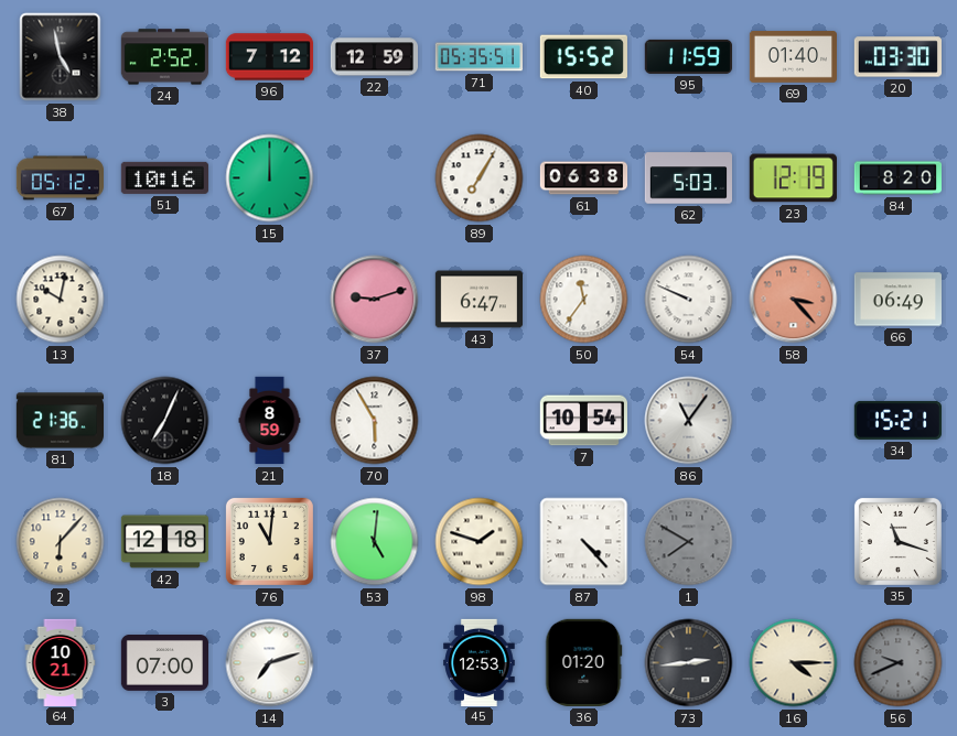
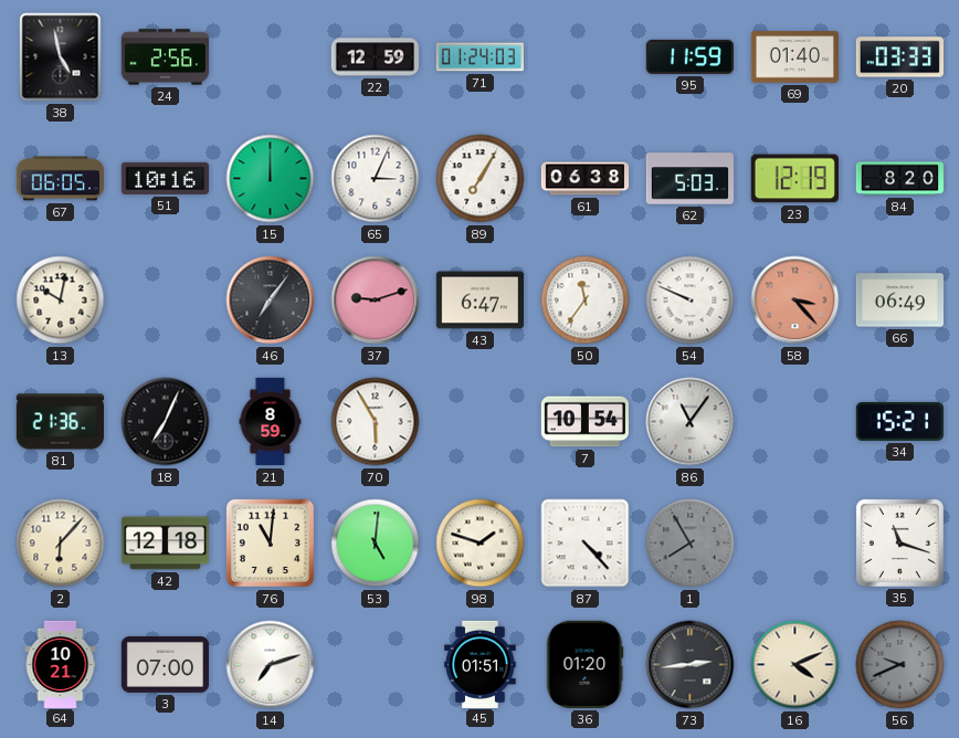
24: 2:52 -> 2:56 (165, 57)
96: 7:12 -> none (269, 57)
71: 05:35 -> 01:24 (479, 57)
40: 15:52 -> none (583, 57)
20: 03:30 -> 03:33 (899, 57)
67: 05:12 -> 06:05 (60, 179)
65: none -> 3:04 (376, 179)
46: none -> 7:06 (271, 301)
1: 7:50 -> 7:55 (691, 544)
45: 12:53 -> 01:51 (481, 664)
16: 4:15 -> 4:11 (795, 665)
